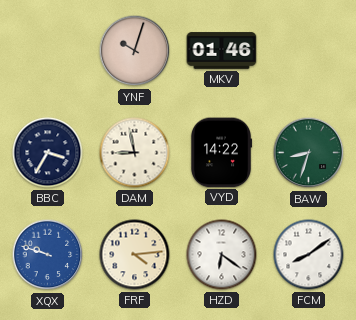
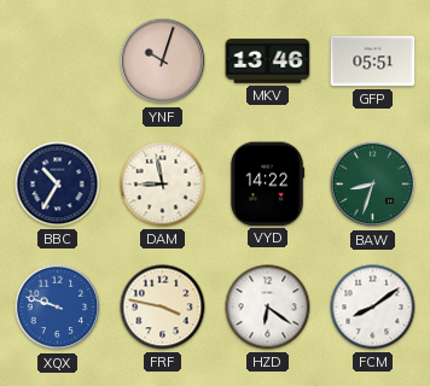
MKV: 01:46 -> 13:46 (268, 62)
GFP: none -> 05:51 (373, 62)
BBC: 3:35 -> 10:35 (58, 185)
FRF: 4:14 -> 3:47 (163, 308)
